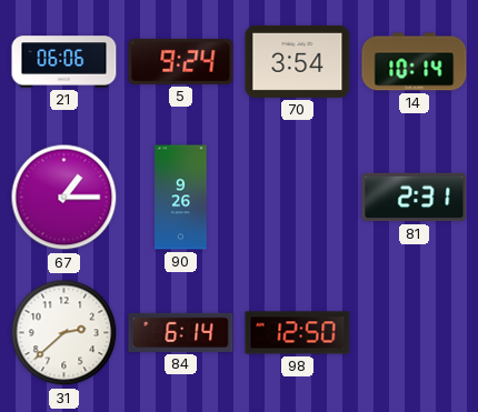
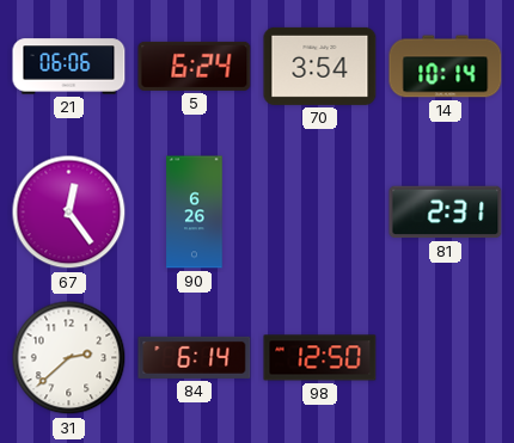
5: 9:24 -> 6:24 (195, 66)
67: 1:15 -> 12:24 (69, 213)
90: 9:26 -> 6:26 (195, 213)
